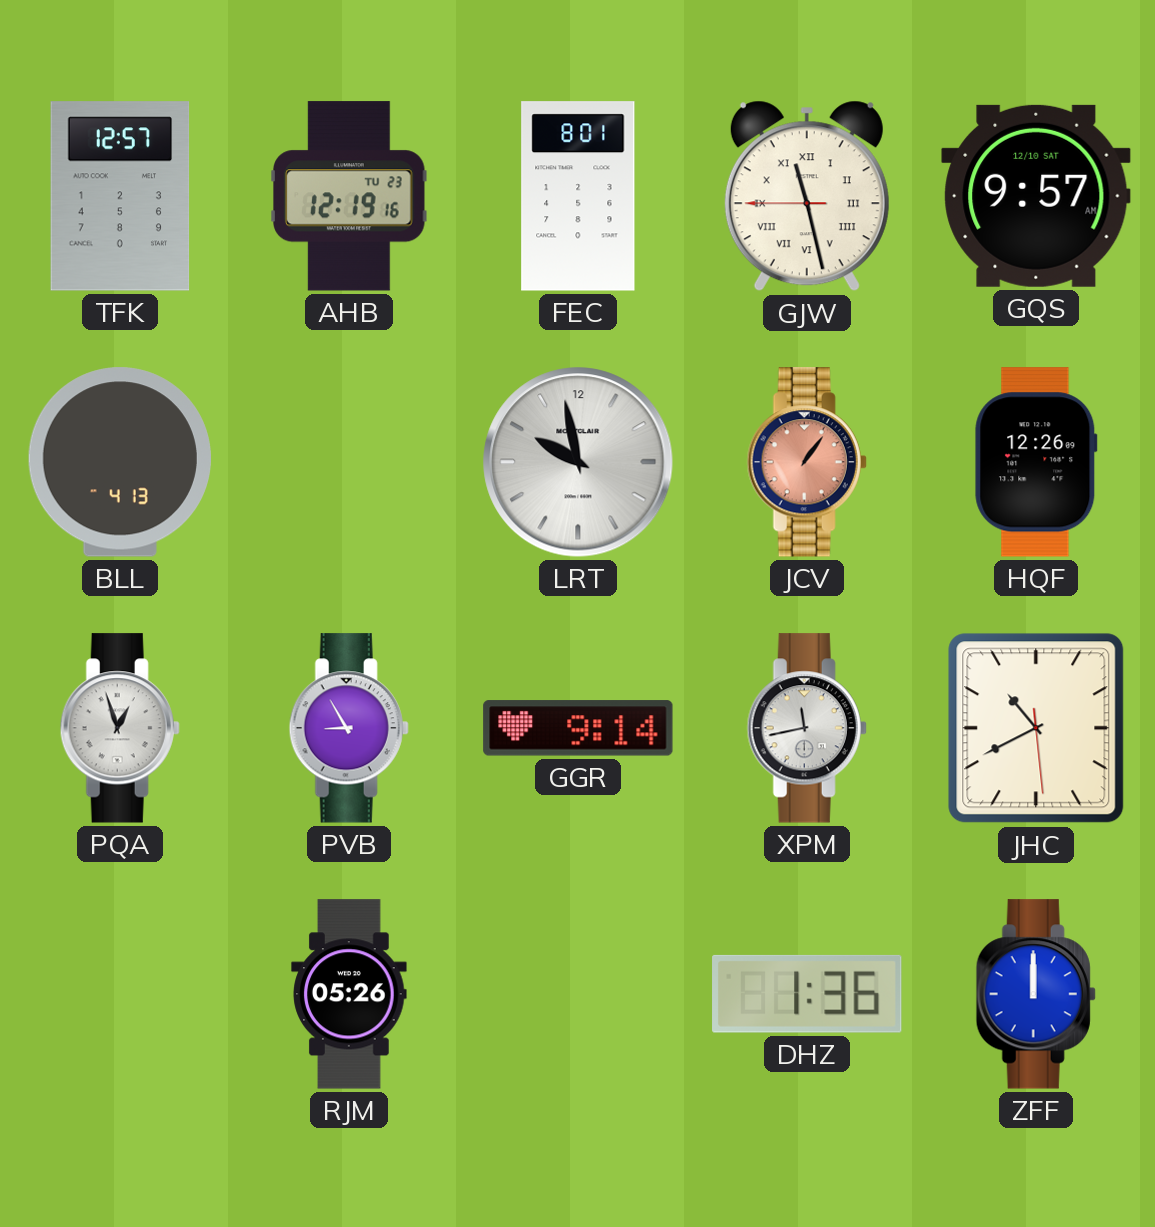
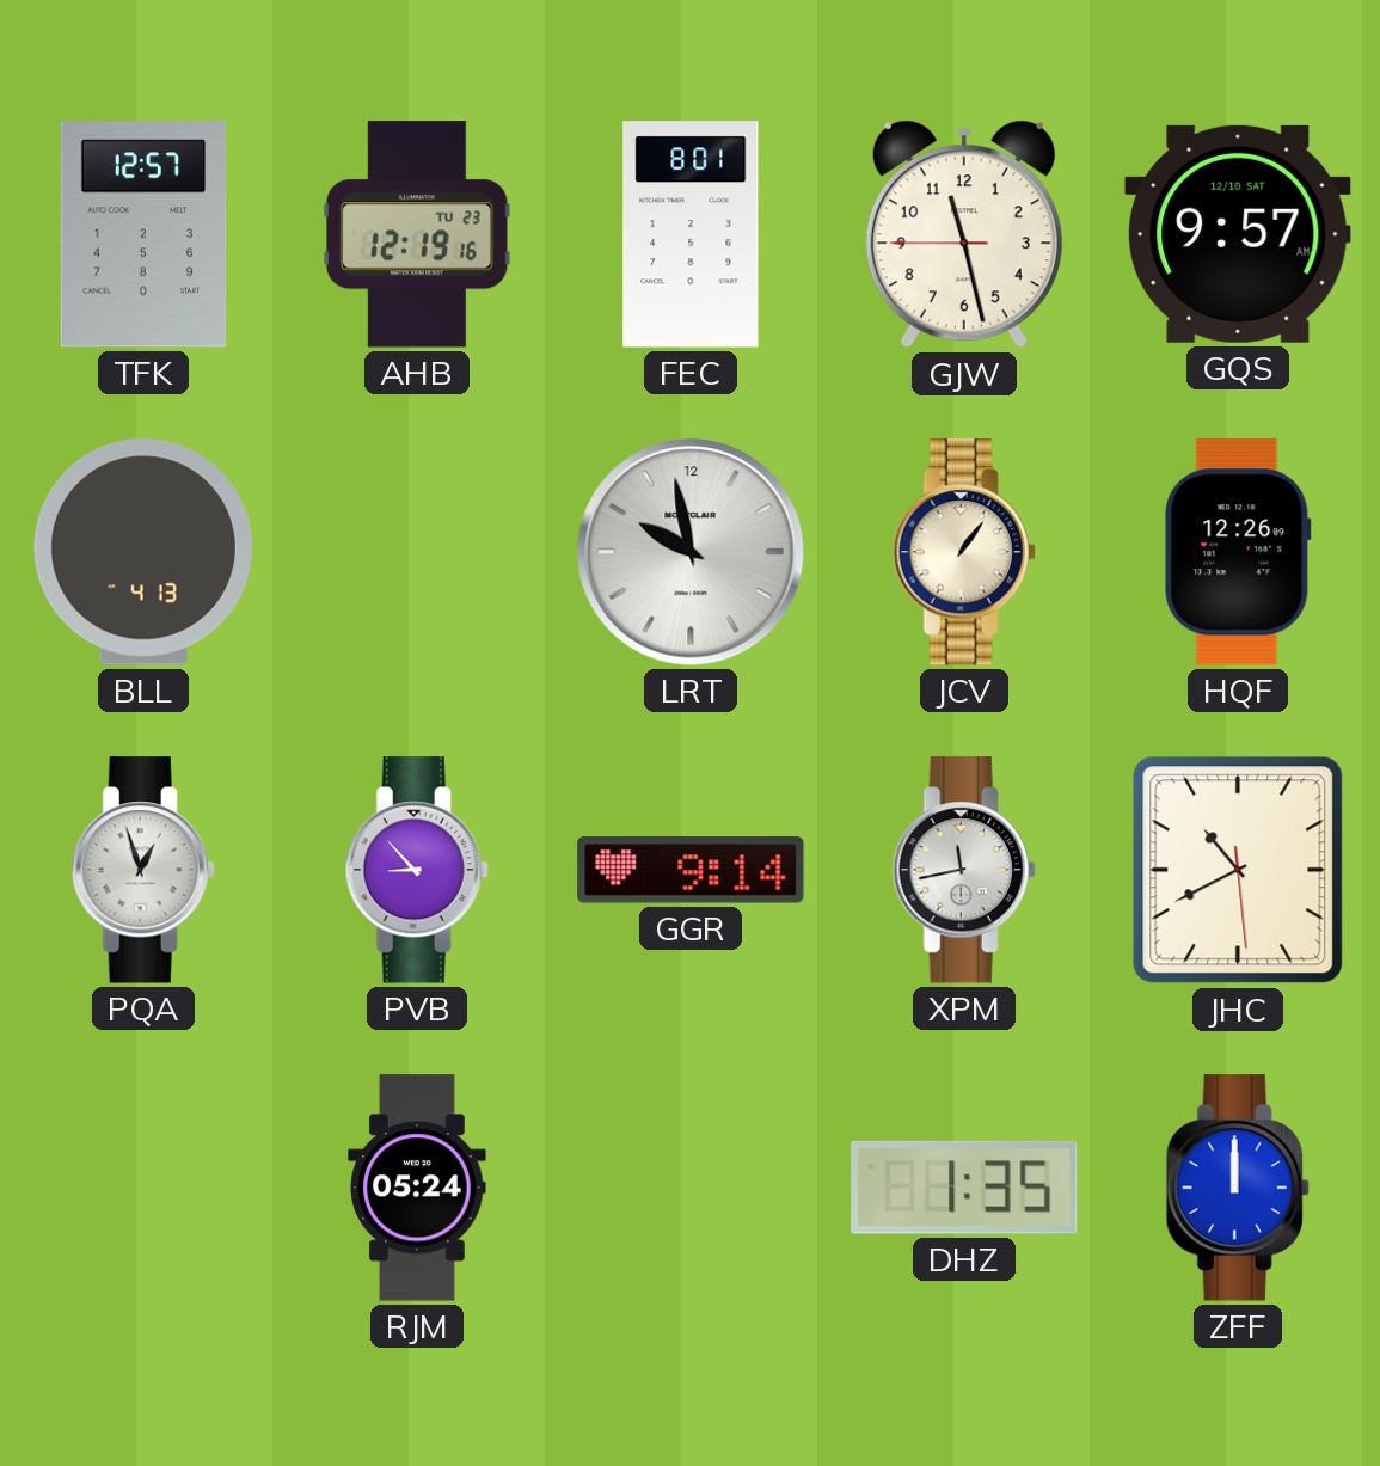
GJW numerals: Roman -> Arabic (964, 234)
JCV dial: salmon -> cream (964, 552)
PVB: 8:55 -> 8:53 (417, 870)
RJM: 05:26 -> 05:24 (417, 1188)
DHZ: 1:36 -> 1:35 (964, 1188)
